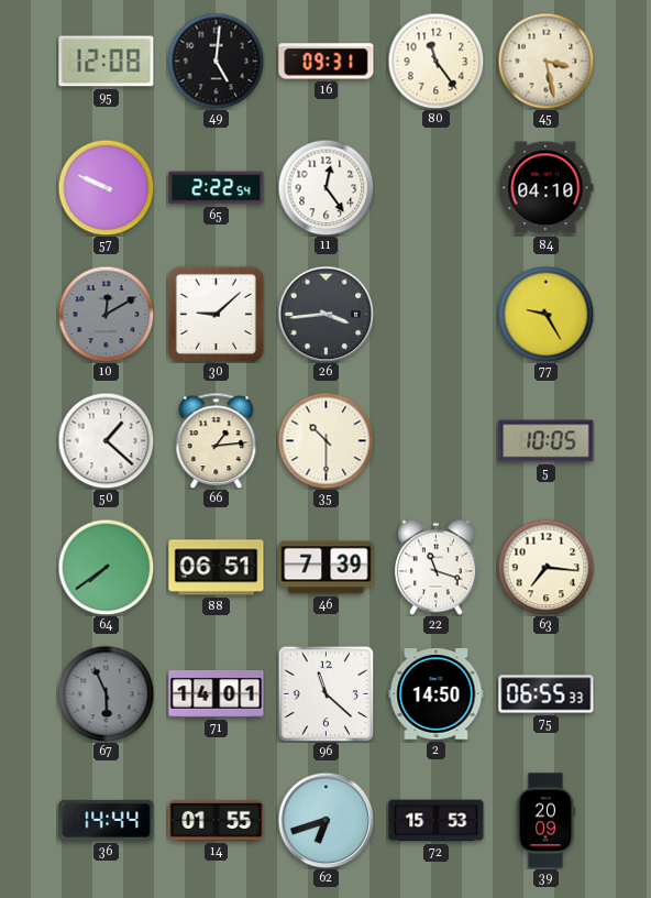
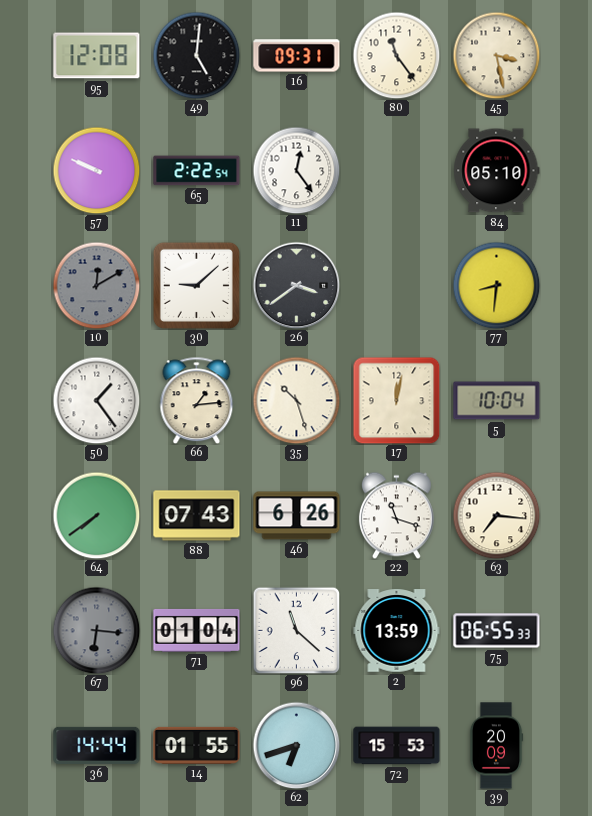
84: 04:10 -> 05:10 (497, 171)
26: 3:44 -> 3:39 (296, 285)
77: 9:25 -> 8:31 (496, 285)
50: 1:22 -> 1:24 (96, 400)
35: 10:30 -> 10:27 (296, 400)
17: none -> 12:02 (396, 400)
5: 10:05 -> 10:04 (497, 401)
88: 06:51 -> 07:43 (197, 516)
46: 7:39 -> 6:26 (297, 516)
67: 5:56 -> 6:16 (96, 630)
71: 14:01 -> 01:04 (197, 630)
2: 14:50 -> 13:59 (397, 631)
